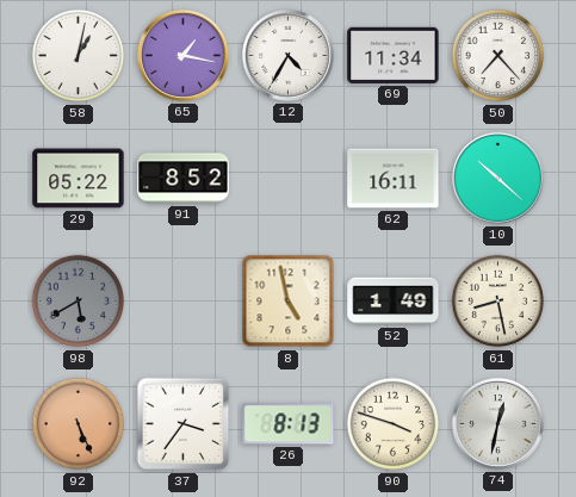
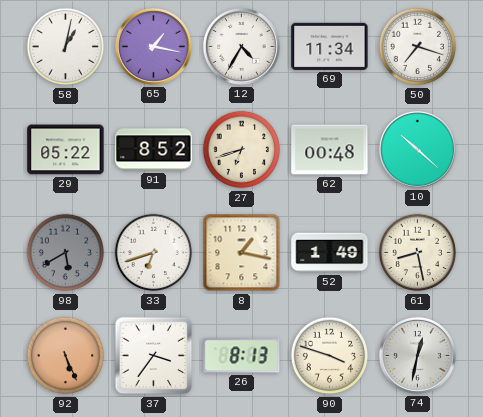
50: 7:23 -> 7:18 (418, 47)
27: none -> 6:42 (242, 150)
62: 16:11 -> 00:48 (330, 150)
33: none -> 6:42 (154, 253)
8: 4:58 -> 1:17 (242, 253)
